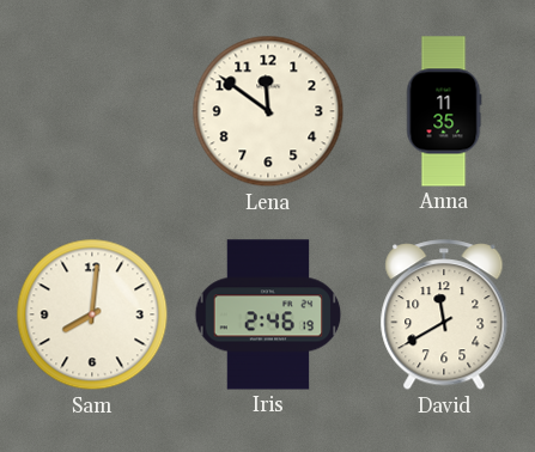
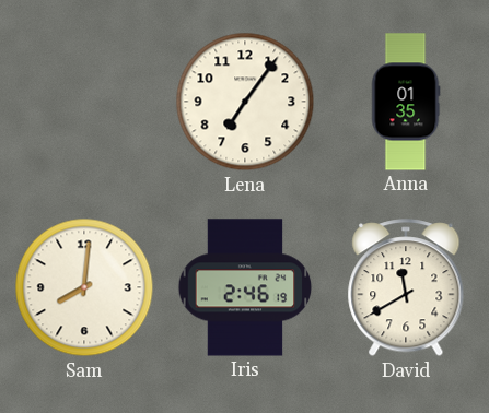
Lena: 11:51 -> 7:06 (245, 102)
Anna: 11:35 -> 01:35 (406, 102)
